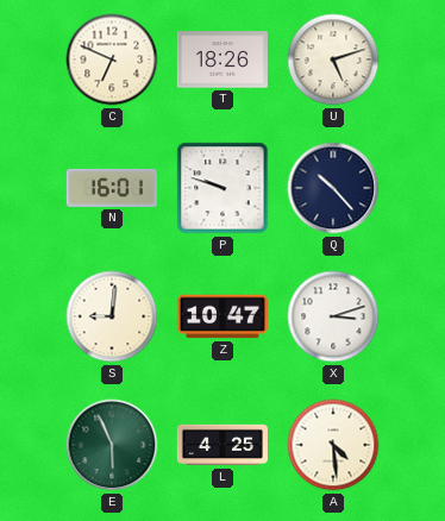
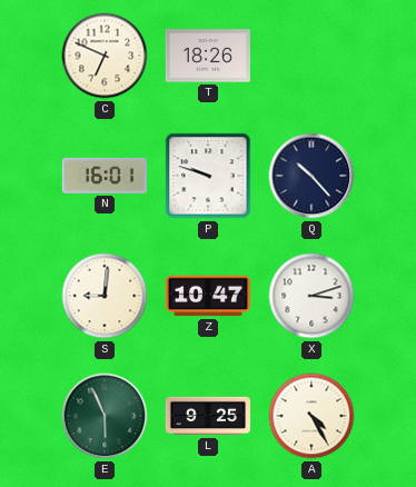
U: 5:12 -> none (333, 59)
L: 4:25 -> 9:25 (208, 416)
A: 4:29 -> 4:25 (311, 416)
